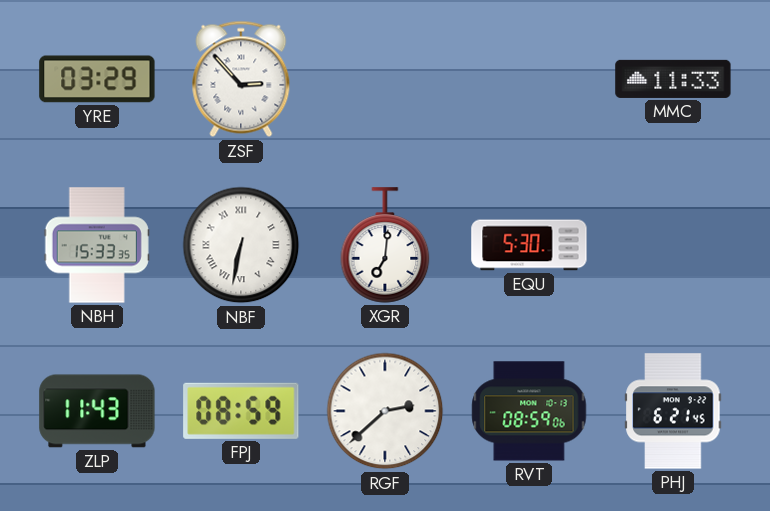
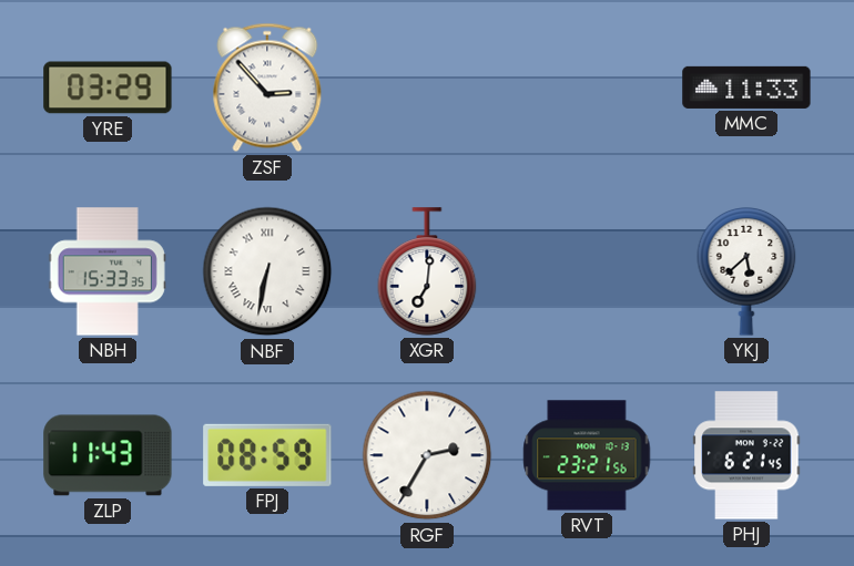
EQU: 5:30 -> none (529, 245)
YKJ: none -> 5:38 (746, 272)
RGF: 2:38 -> 2:35 (427, 455)
RVT: 08:59 -> 23:21 (587, 455)
